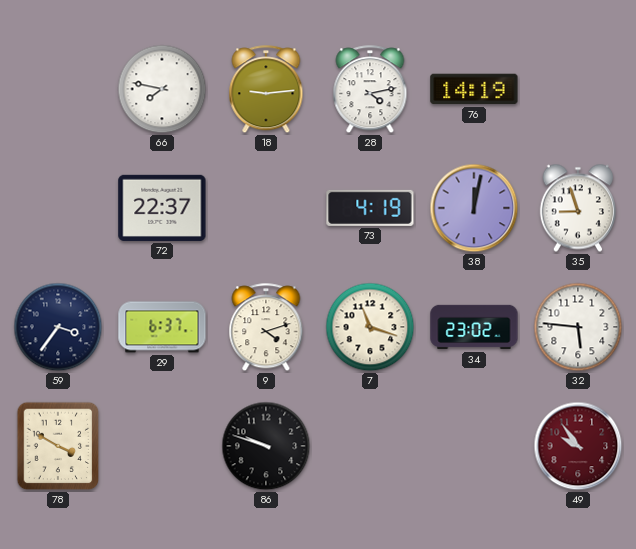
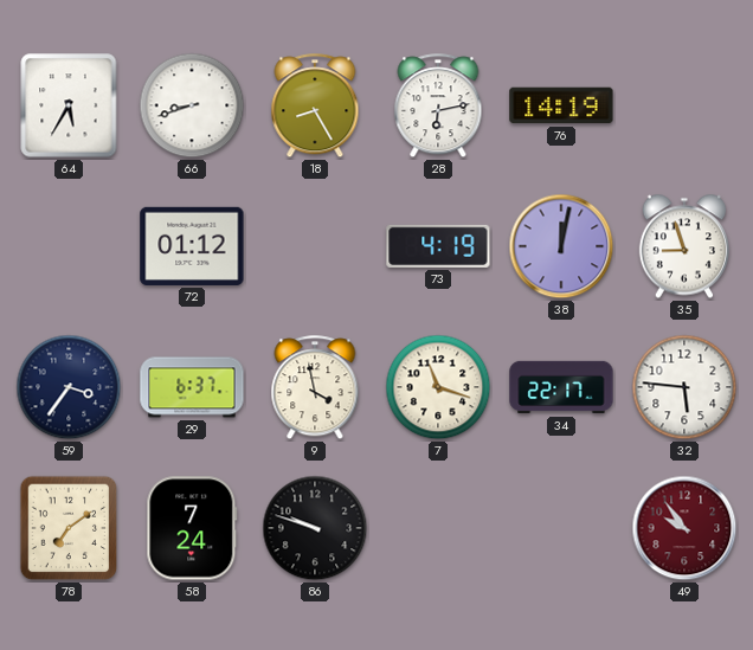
64: none -> 5:35 (69, 105)
66: 7:47 -> 8:42 (192, 105)
18: 9:14 -> 8:25 (315, 107)
28: 4:13 -> 6:13 (438, 107)
72: 22:37 -> 01:12 (192, 246)
9: 4:12 -> 3:58 (315, 388)
34: 23:02 -> 22:17 (561, 387)
78: 3:50 -> 7:09 (69, 528)
58: none -> 7:24 (192, 528)
